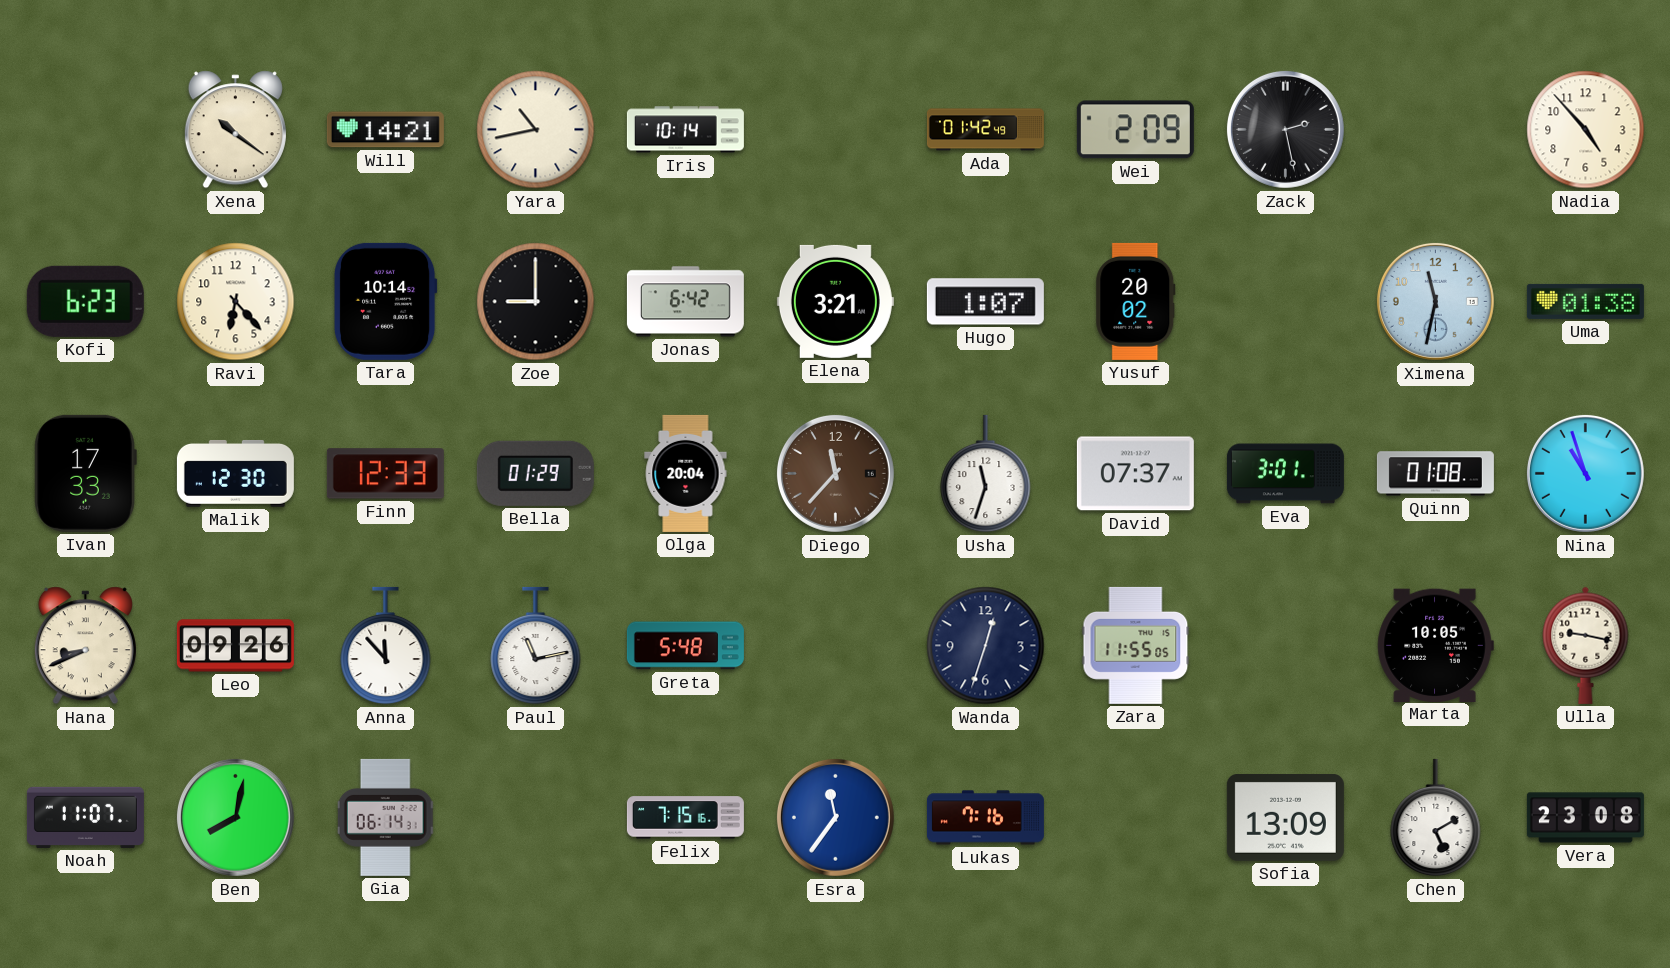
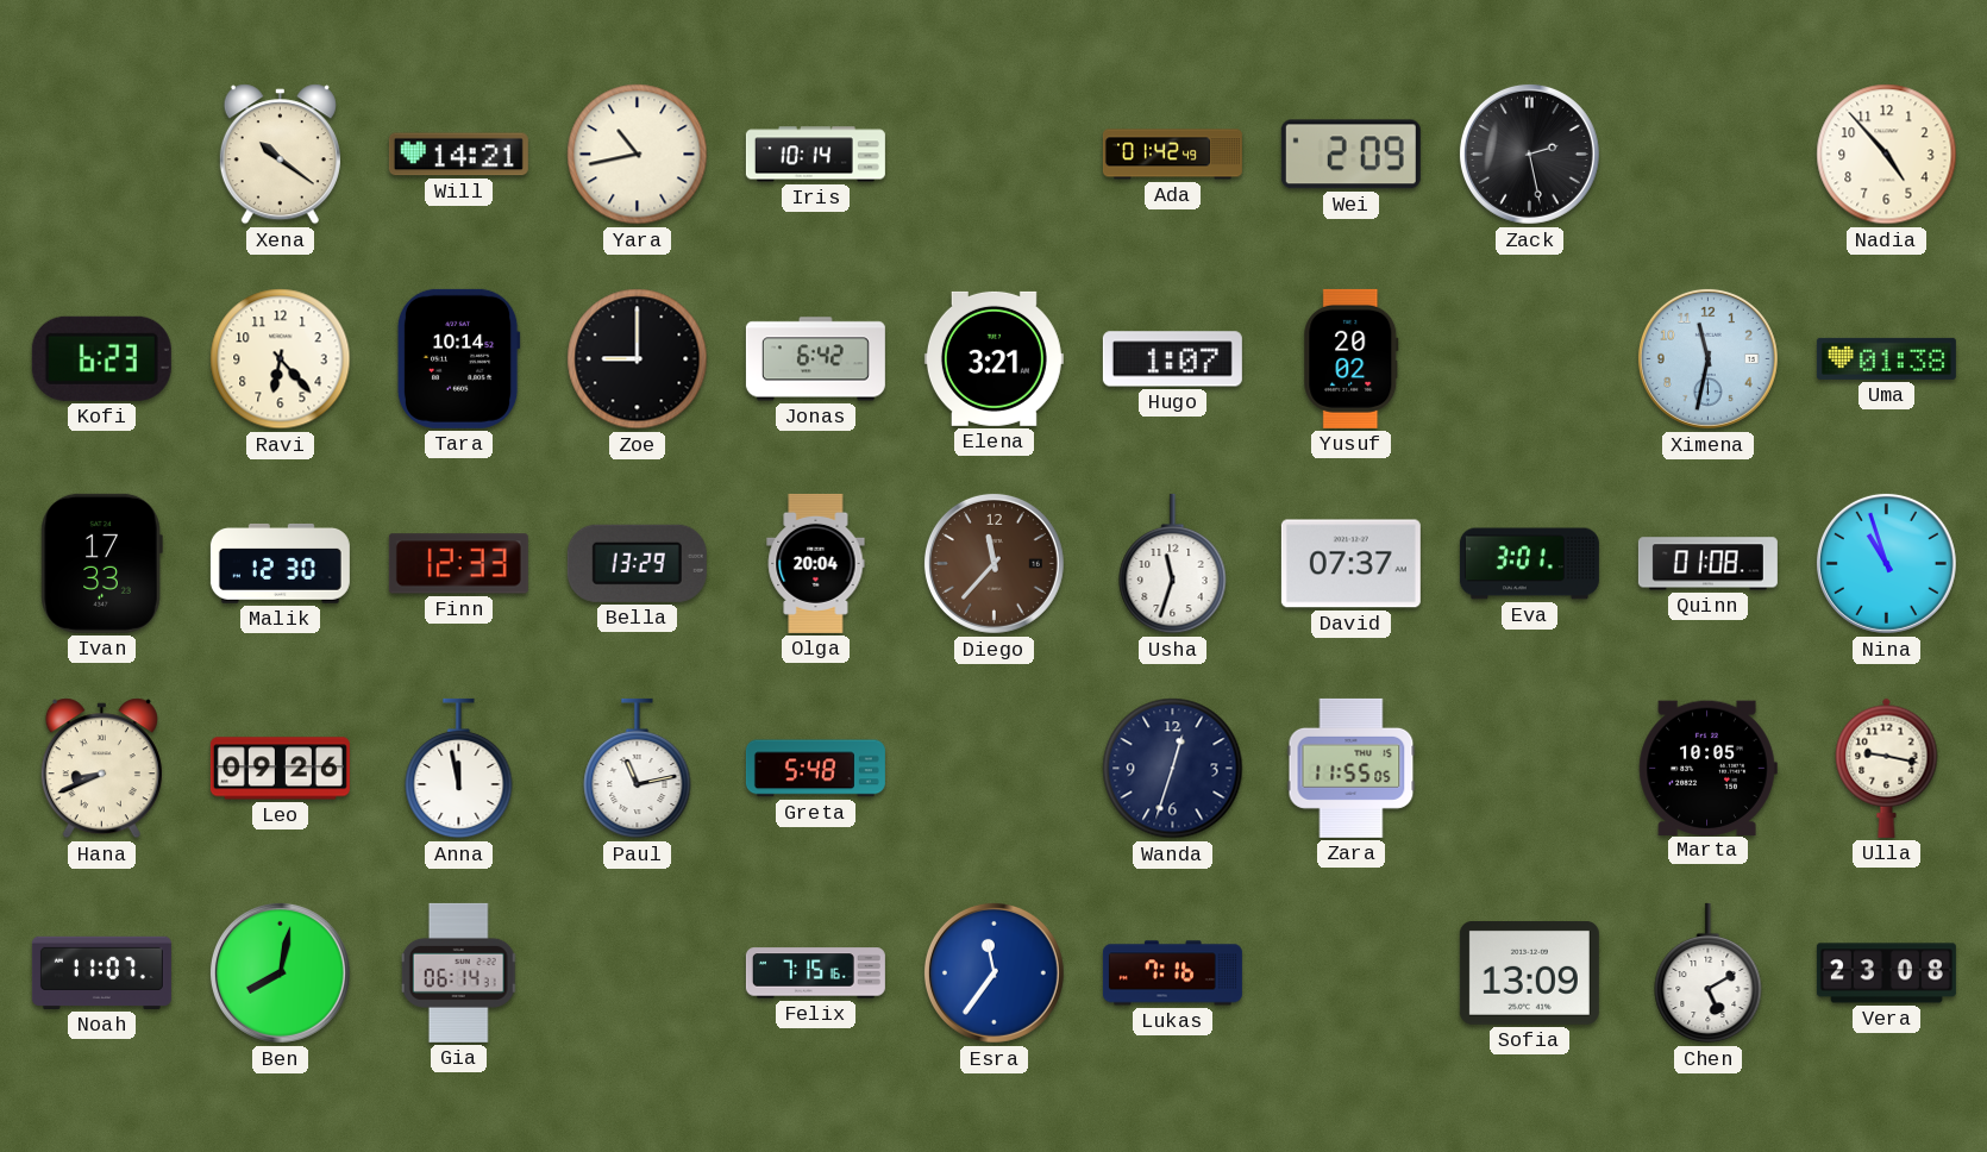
Bella: 01:29 -> 13:29 (637, 563)
Anna: 11:53 -> 11:58 (459, 769)
